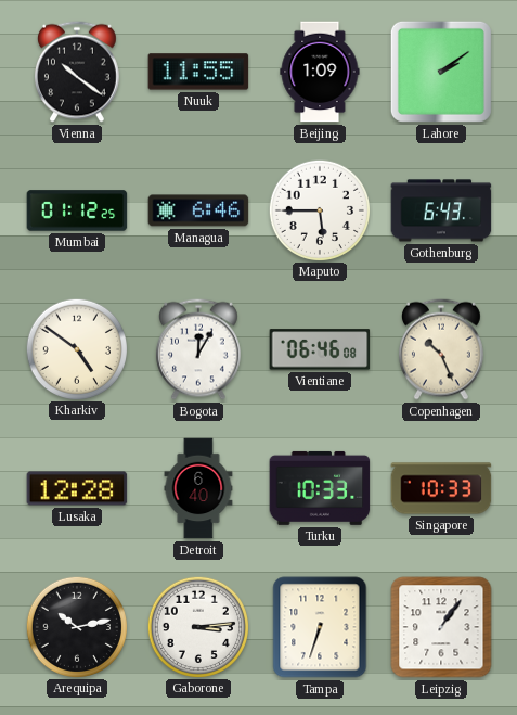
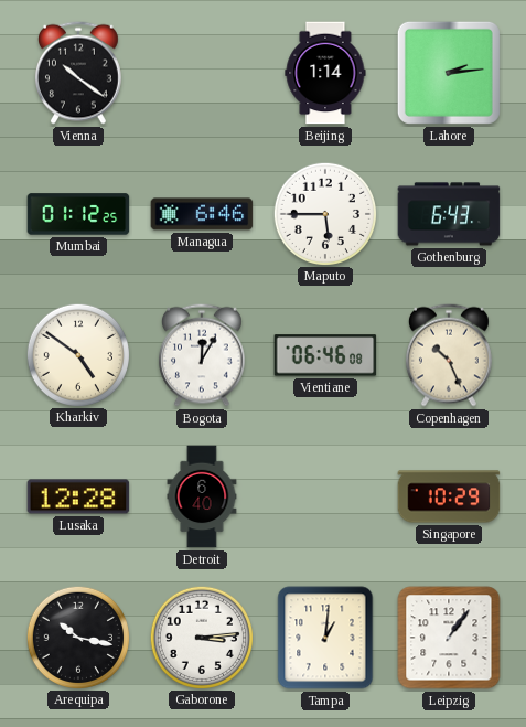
Nuuk: 11:55 -> none (198, 72)
Beijing: 1:09 -> 1:14 (325, 73)
Lahore: 2:09 -> 2:14 (449, 73)
Turku: 10:33 -> none (320, 488)
Singapore: 10:33 -> 10:29 (449, 496)
Arequipa: 10:13 -> 10:17 (77, 637)
Tampa: 6:33 -> 1:01 (325, 638)
